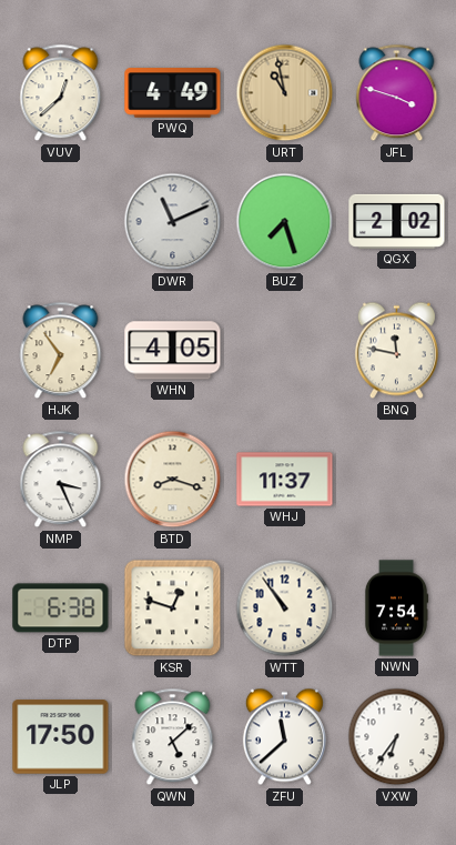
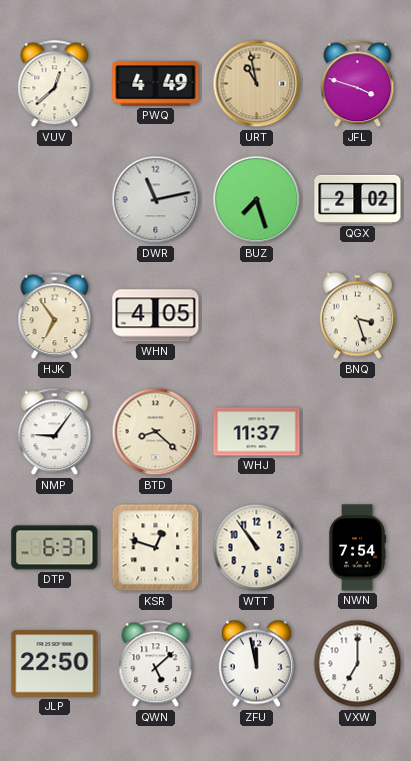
DWR: 11:11 -> 11:13 (156, 200)
BNQ: 11:47 -> 3:27 (357, 316)
NMP: 3:26 -> 9:06 (55, 432)
BTD: 8:18 -> 8:22 (156, 432)
DTP: 6:38 -> 6:37 (55, 548)
JLP: 17:50 -> 22:50 (55, 664)
ZFU: 11:38 -> 11:58 (256, 664)
VXW: 6:36 -> 7:00 (358, 664)
